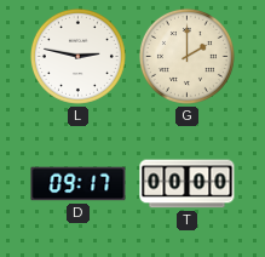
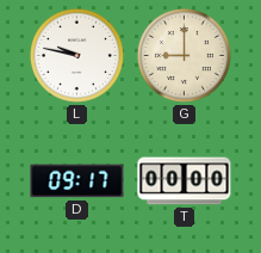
L: 2:47 -> 9:47 (76, 55)
G: 2:00 -> 9:00 (184, 55)
